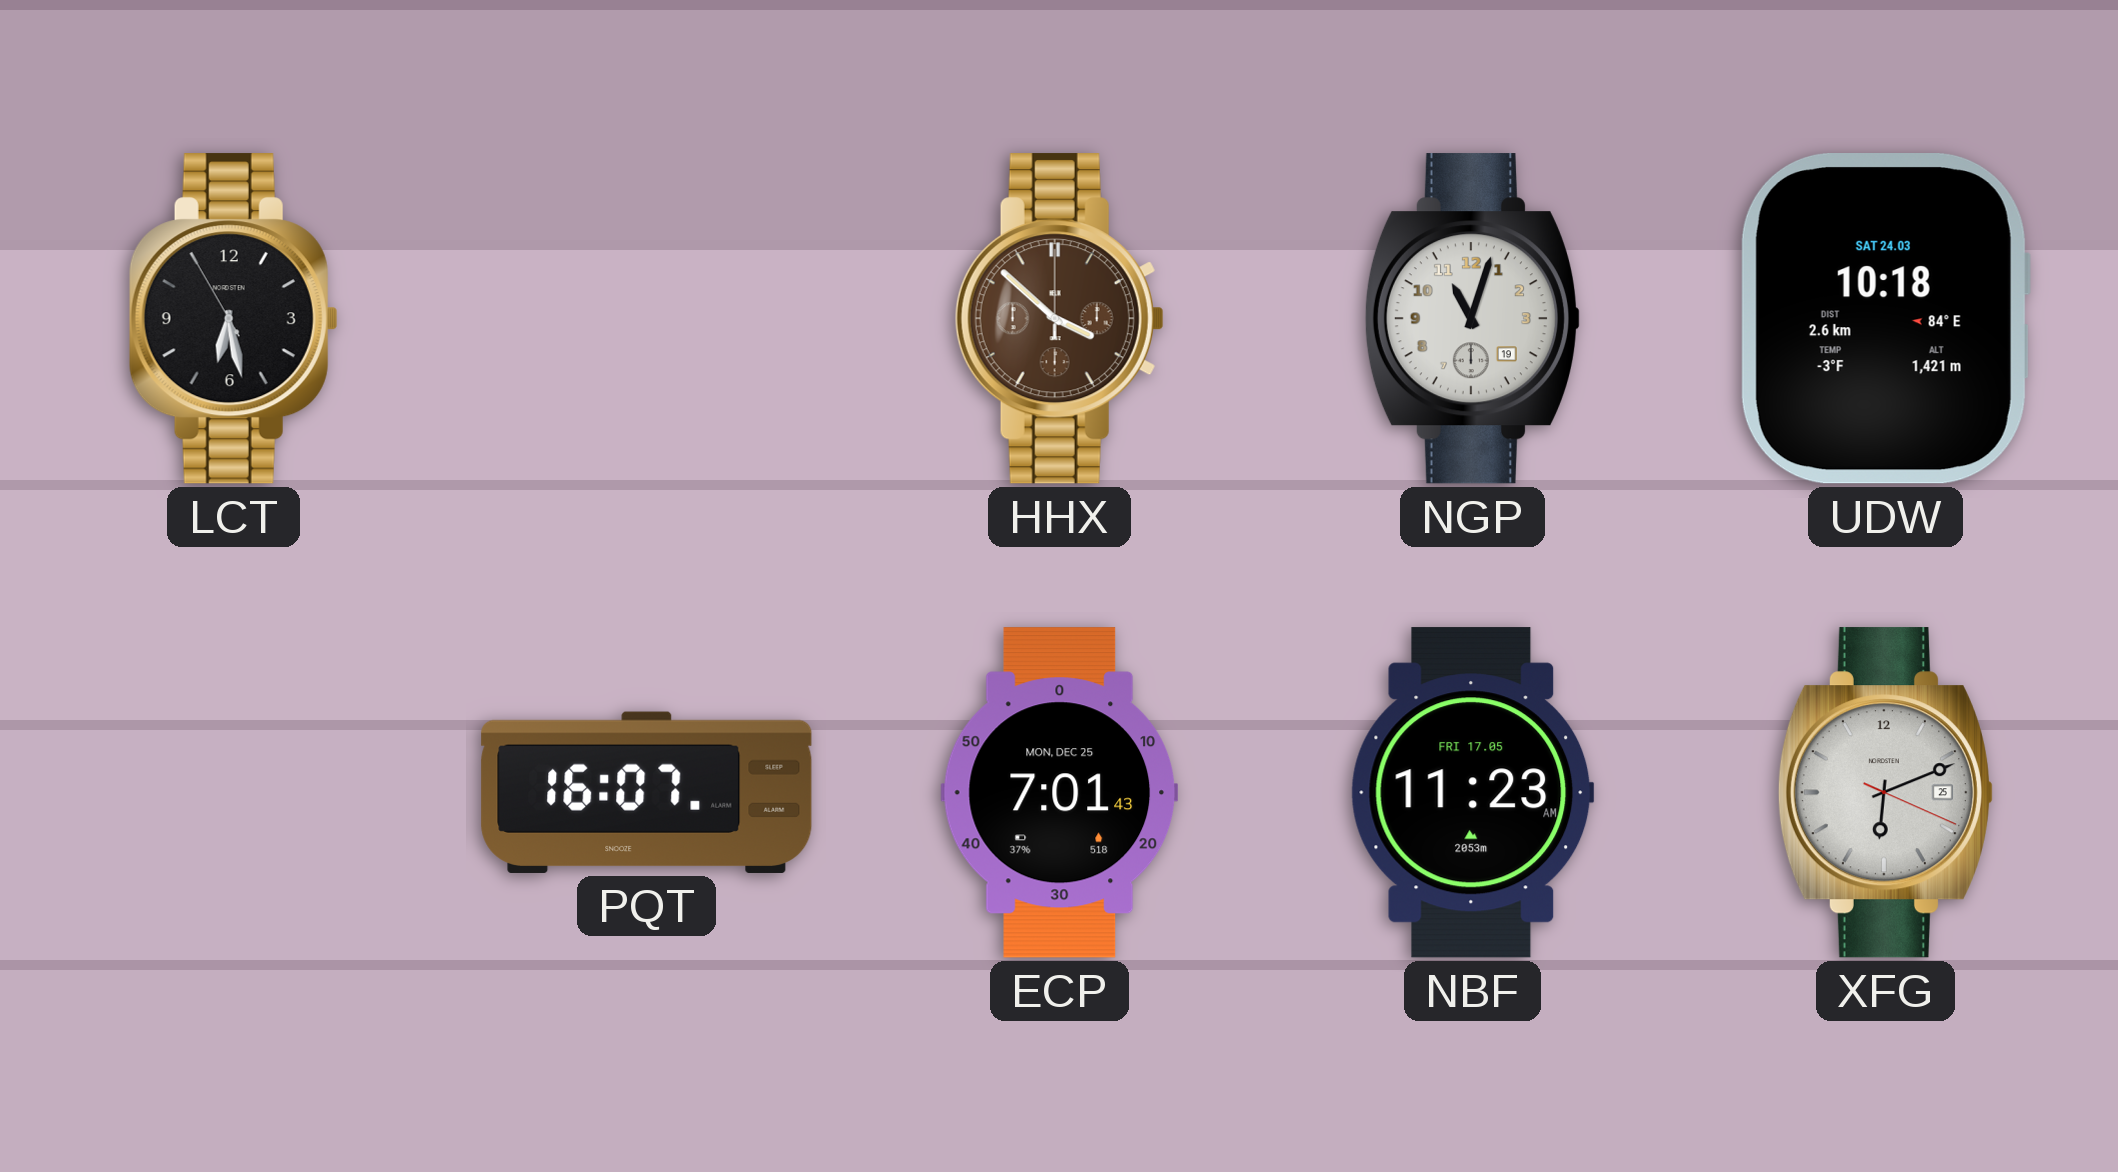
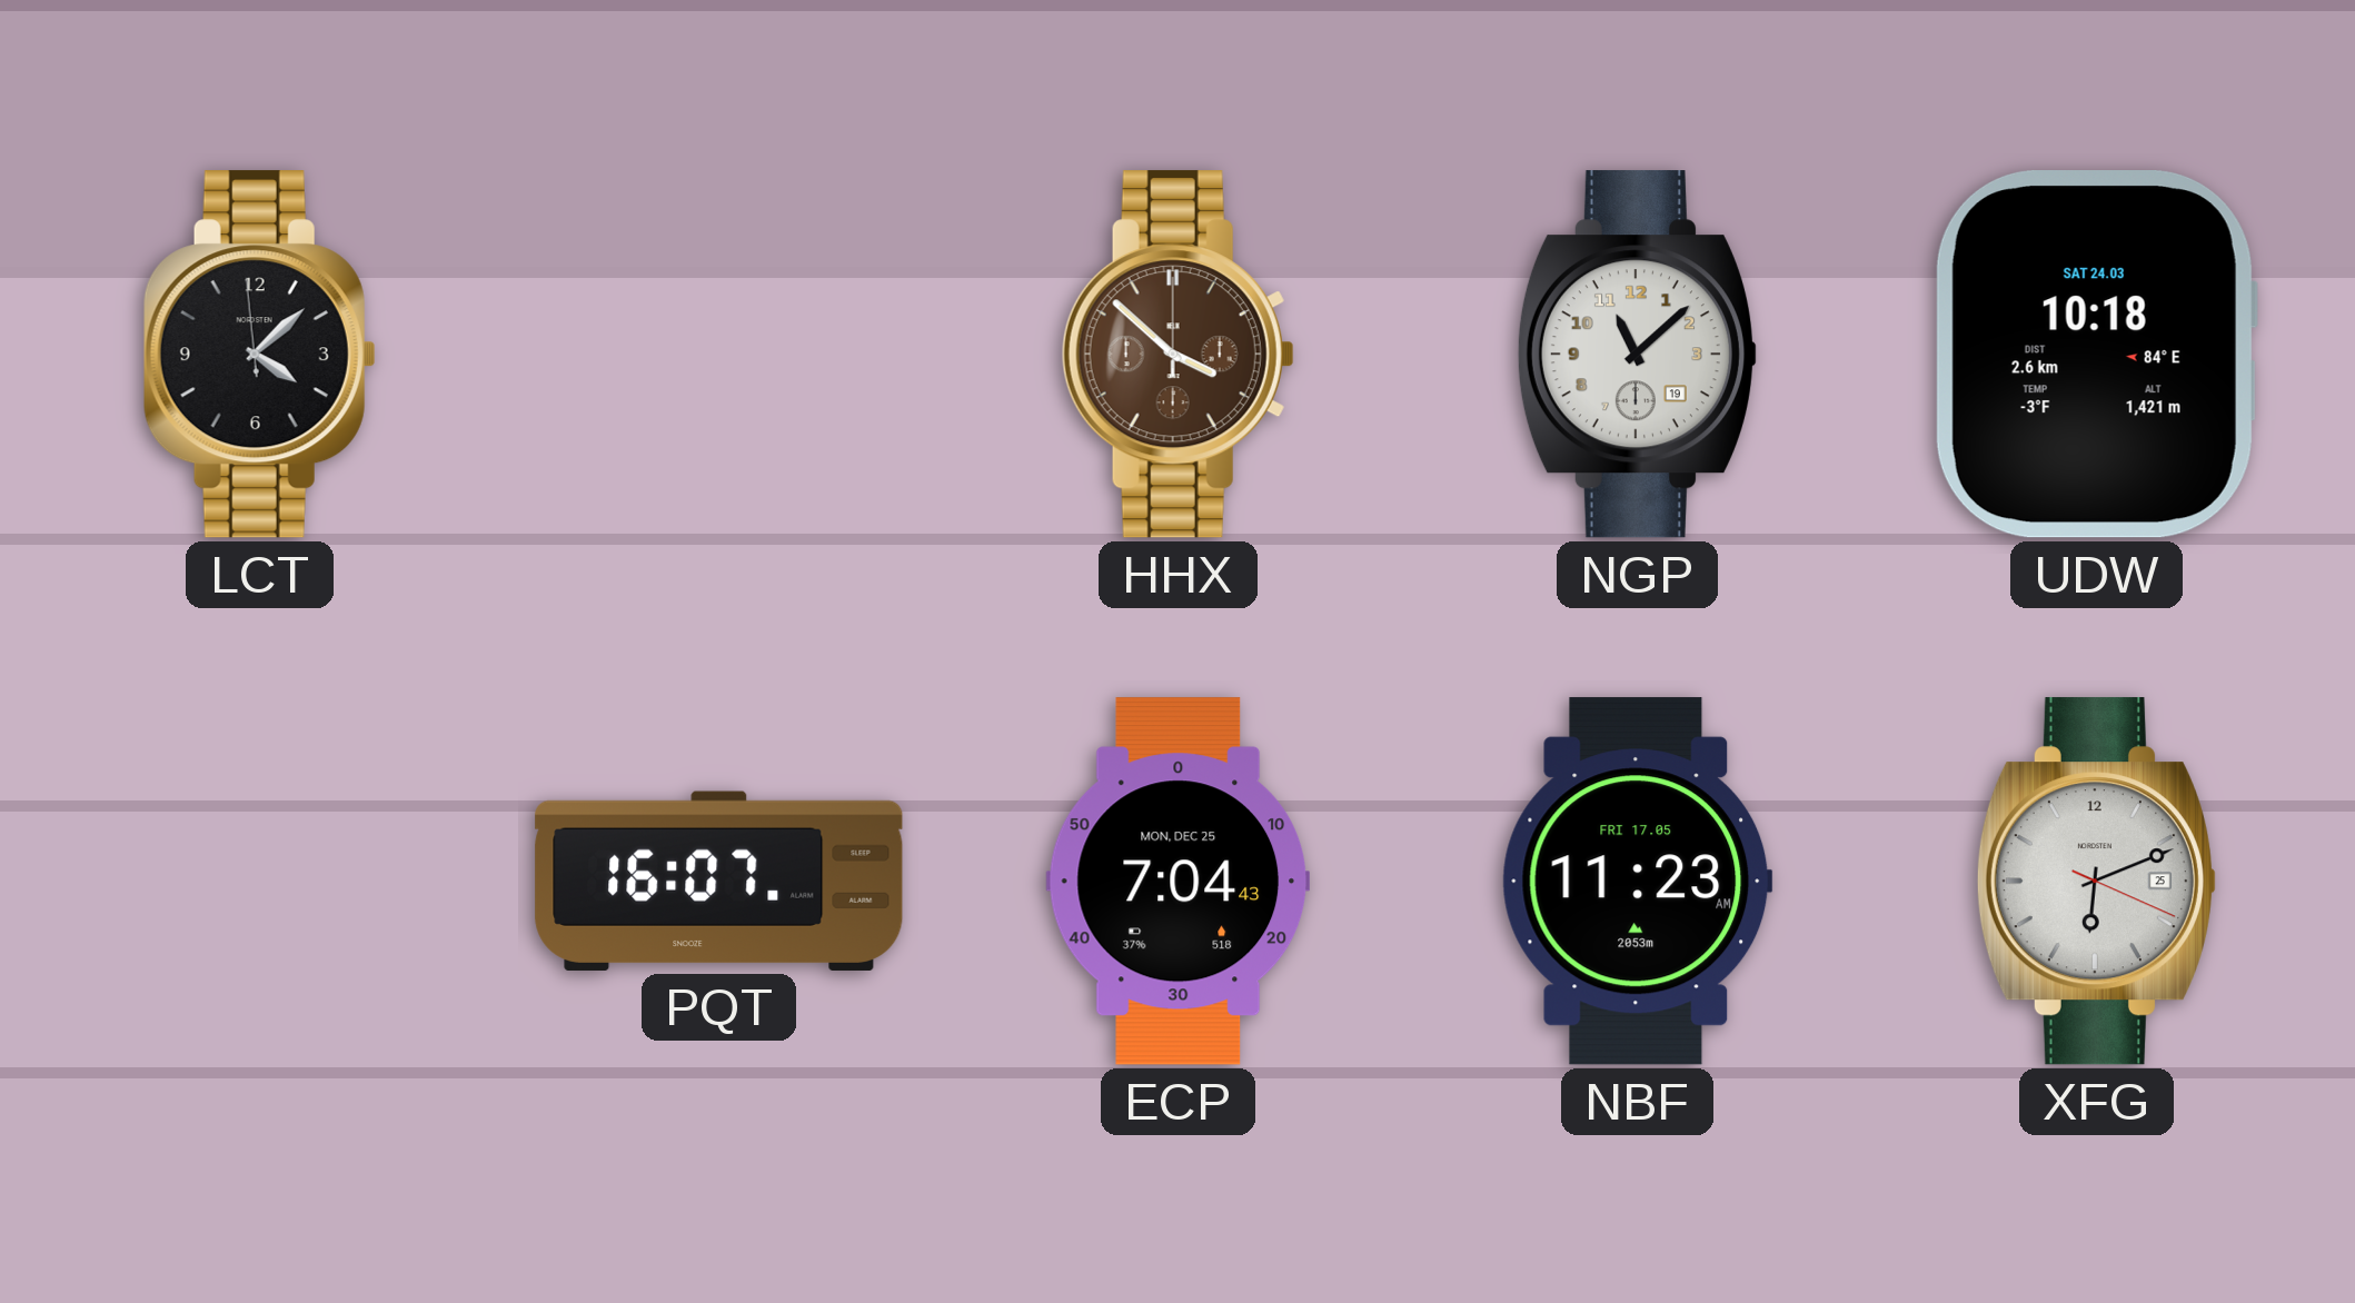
LCT: 6:27 -> 4:07 (259, 355)
NGP: 11:03 -> 11:08 (1637, 355)
ECP: 7:01 -> 7:04 (1177, 882)
